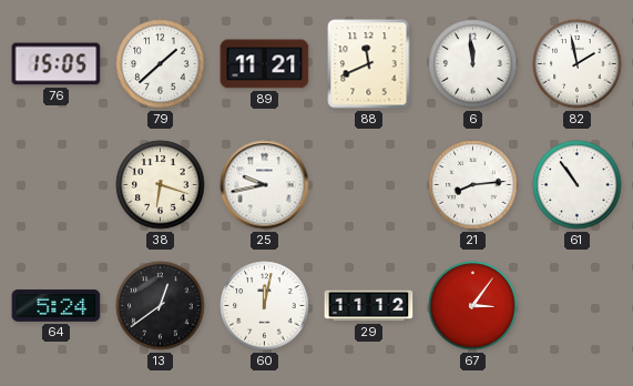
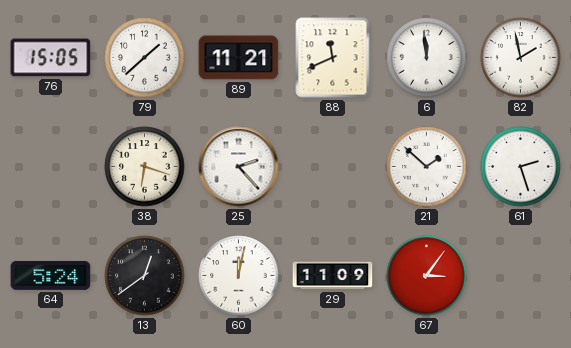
25: 9:43 -> 2:23 (239, 167)
21: 8:14 -> 1:52 (427, 167)
61: 10:54 -> 2:27 (521, 167)
29: 11:12 -> 11:09 (333, 276)
